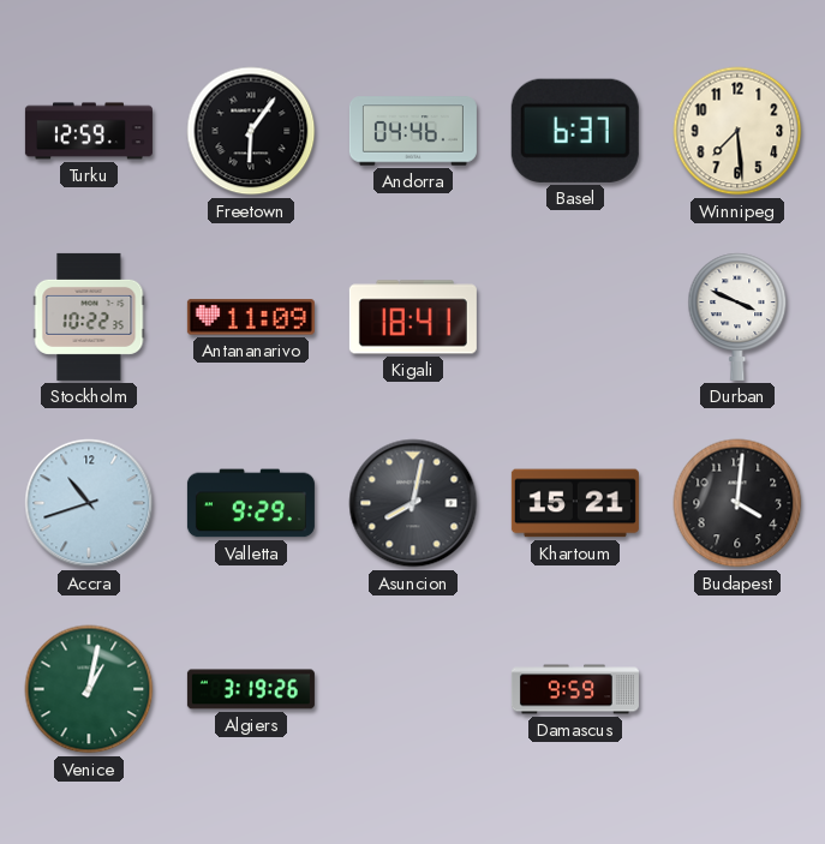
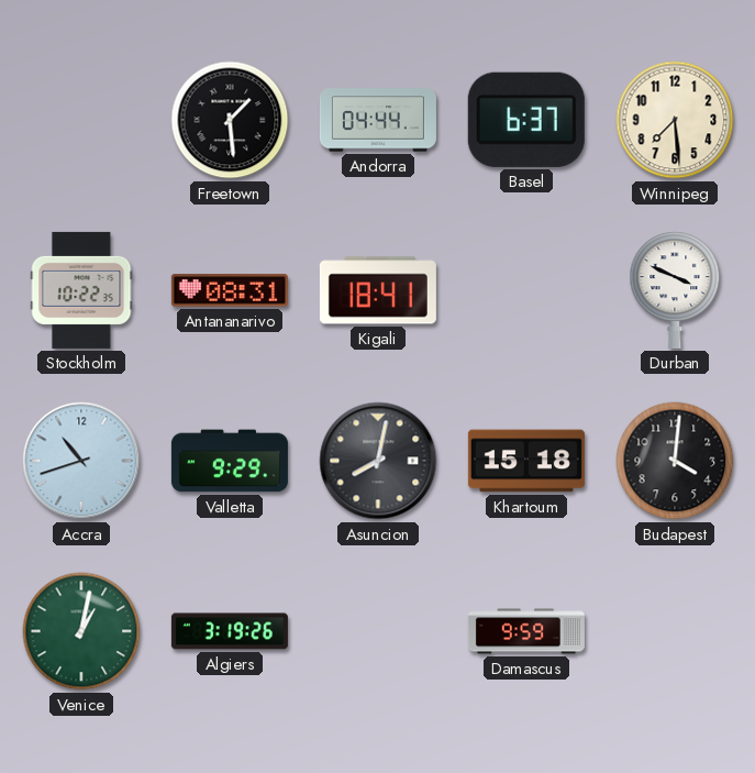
Turku: 12:59 -> none (89, 131)
Freetown: 6:06 -> 1:29 (230, 120)
Andorra: 04:46 -> 04:44 (378, 120)
Antananarivo: 11:09 -> 08:31 (230, 290)
Khartoum: 15:21 -> 15:18 (526, 461)
